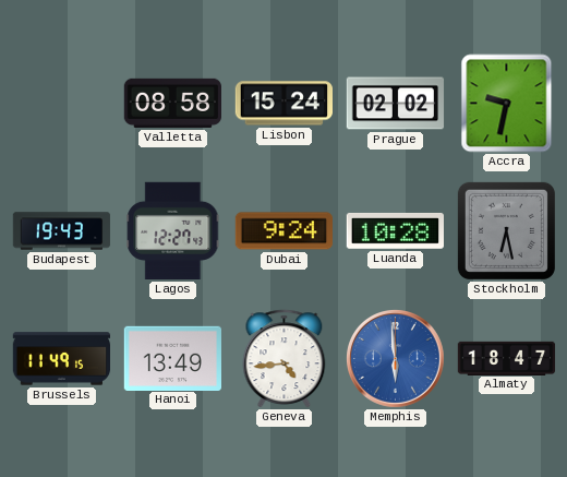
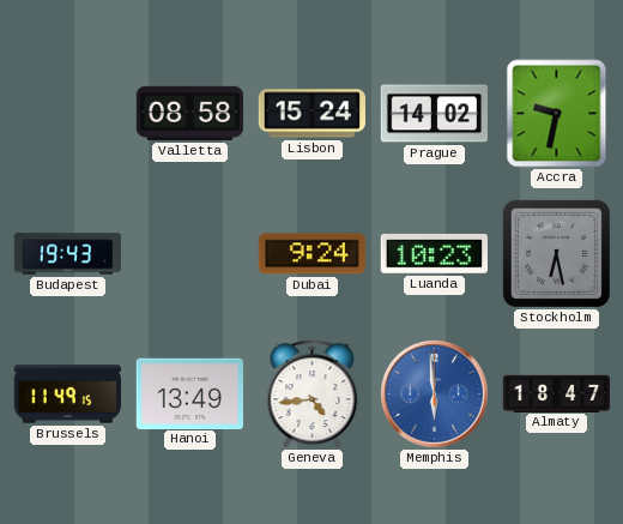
Prague: 02:02 -> 14:02 (435, 114)
Lagos: 12:27 -> none (173, 231)
Luanda: 10:28 -> 10:23 (434, 254)
